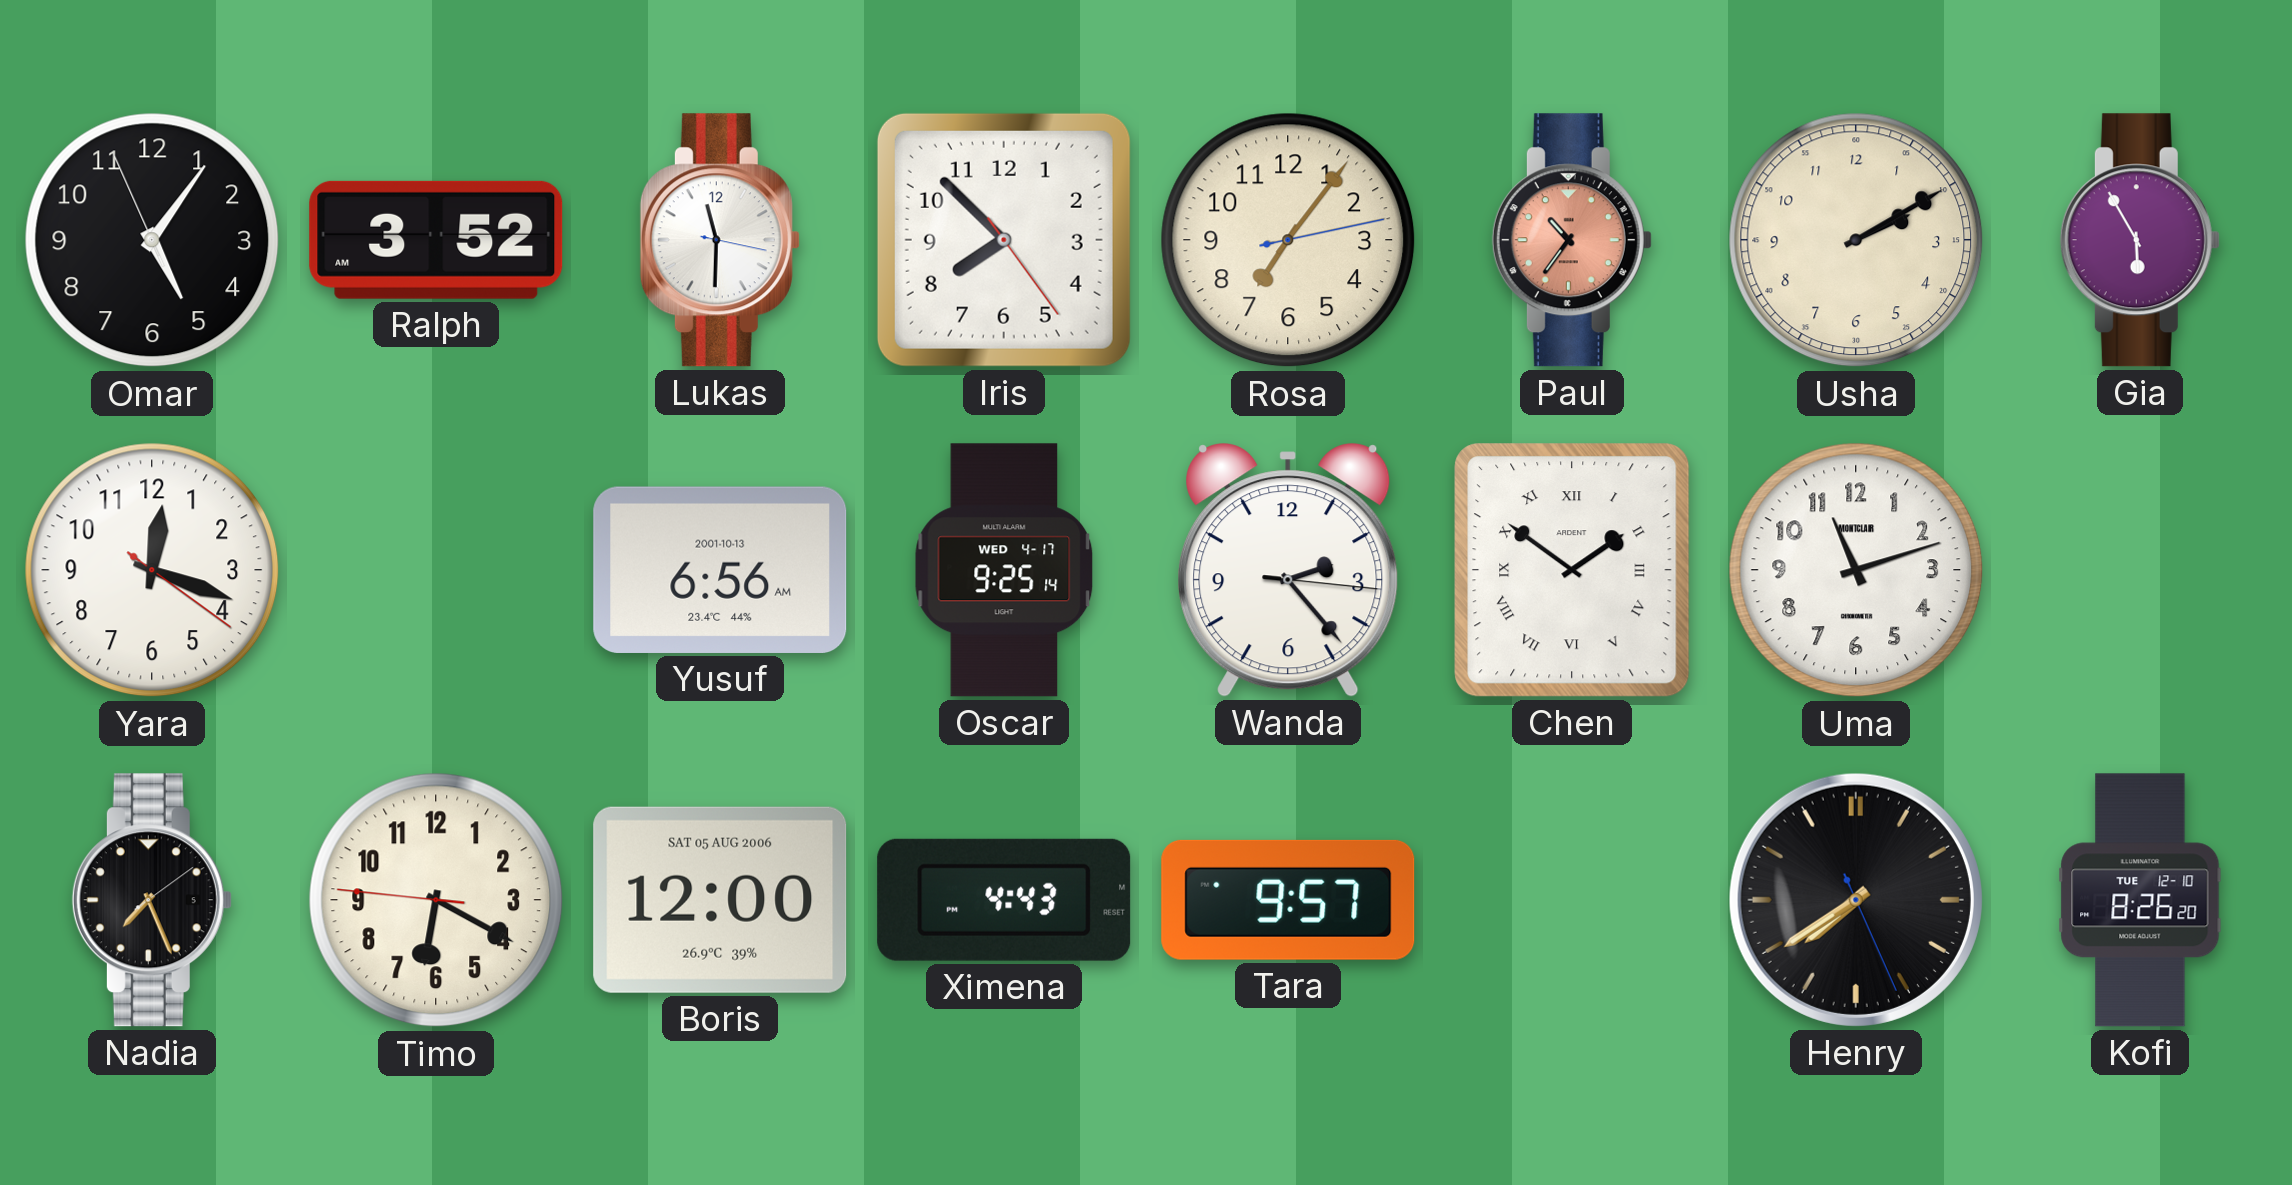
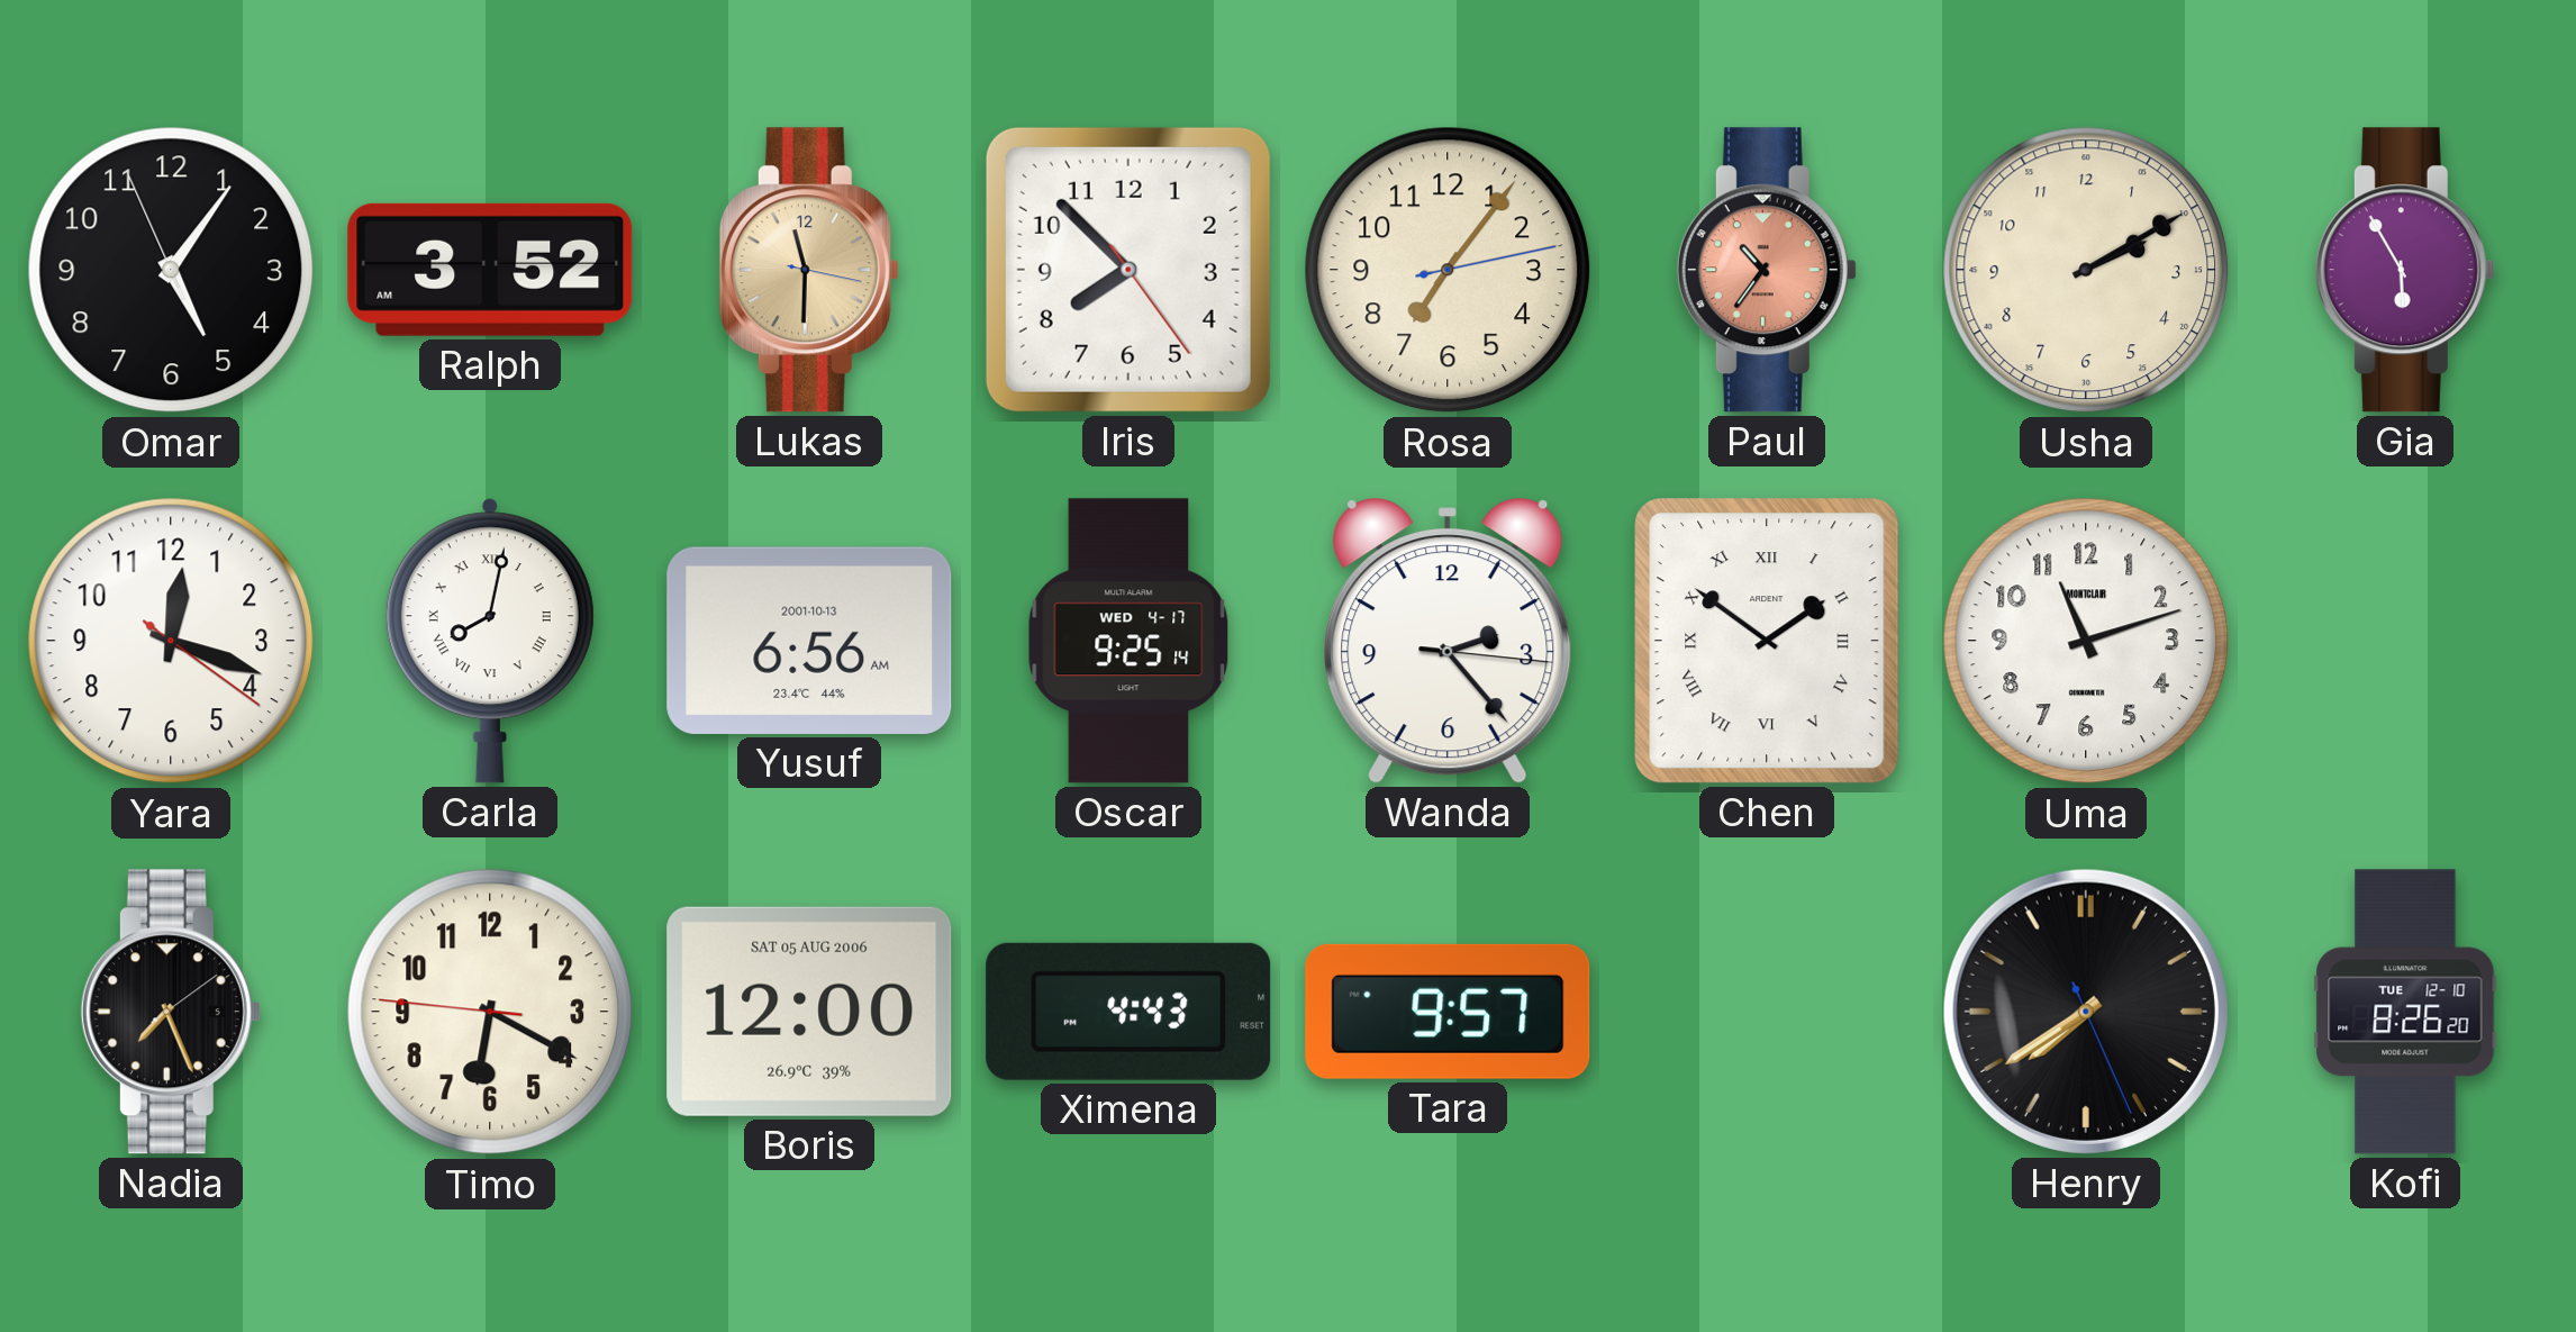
Lukas dial: white -> champagne (809, 270)
Carla: none -> 8:02 (490, 641)
